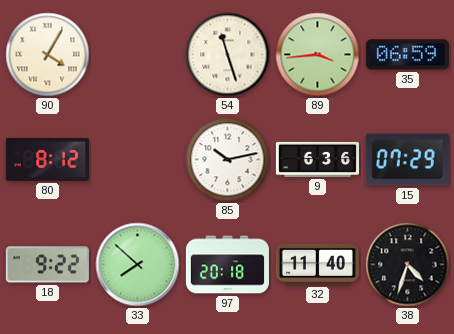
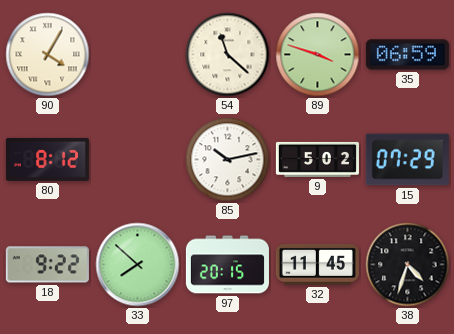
54: 11:27 -> 11:22 (228, 55)
89: 3:44 -> 3:48 (318, 55)
9: 6:36 -> 5:02 (317, 159)
97: 20:18 -> 20:15 (227, 265)
32: 11:40 -> 11:45 (317, 264)
